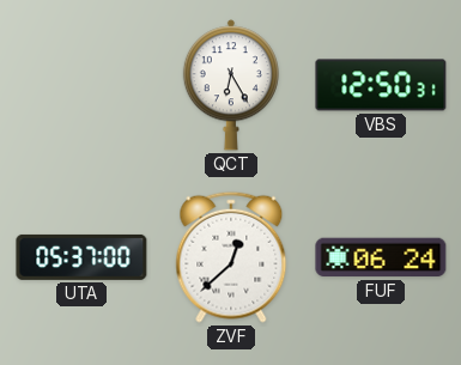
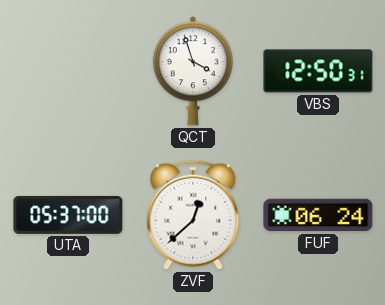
QCT: 6:25 -> 3:57 (193, 71)
